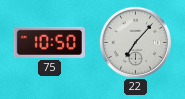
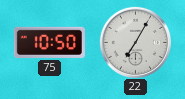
22: 7:07 -> 7:05 (135, 42)
